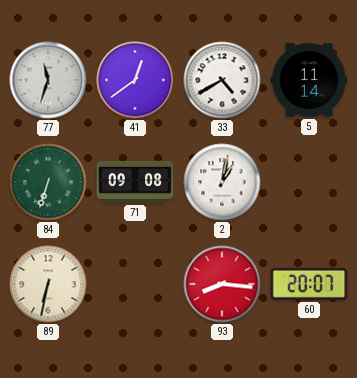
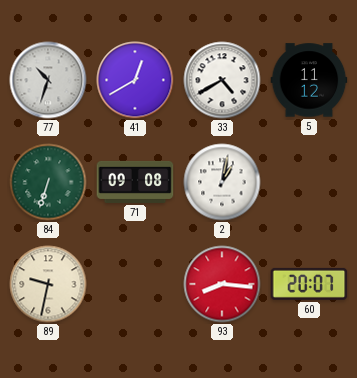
77: 11:33 -> 10:33 (48, 80)
41: 12:39 -> 12:40 (135, 80)
5: 11:14 -> 11:12 (309, 80)
89: 6:32 -> 9:32 (48, 284)
